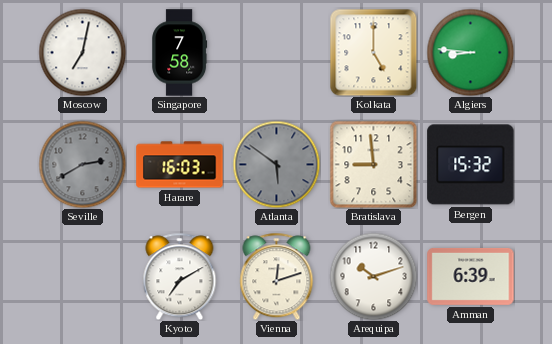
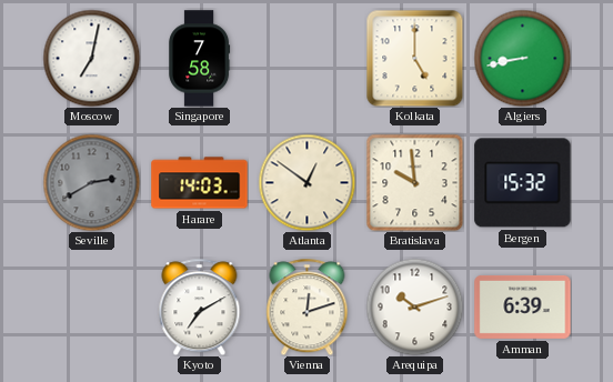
Algiers: 8:46 -> 8:43 (522, 58)
Harare: 16:03 -> 14:03 (200, 183)
Atlanta: 5:51 -> 12:51 (306, 182)
Atlanta dial: grey -> cream (306, 182)
Bratislava: 8:59 -> 9:59 (414, 182)
